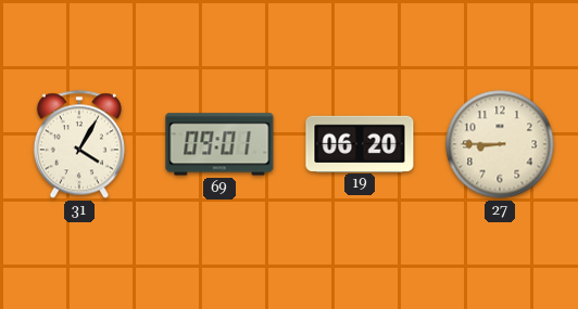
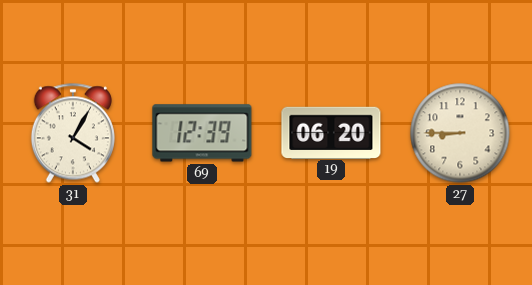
69: 09:01 -> 12:39 (202, 133)
